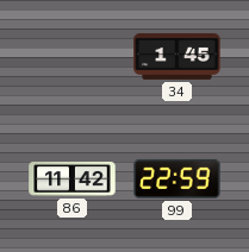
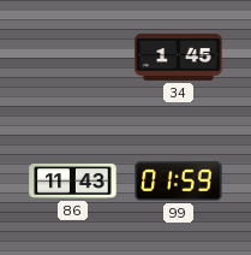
86: 11:42 -> 11:43 (73, 182)
99: 22:59 -> 01:59 (179, 180)
